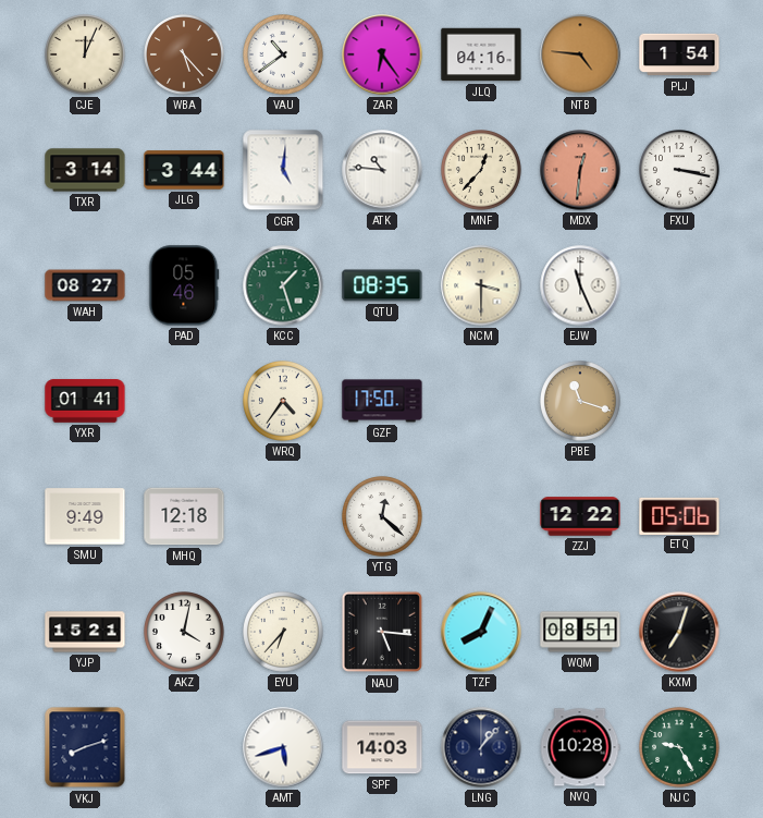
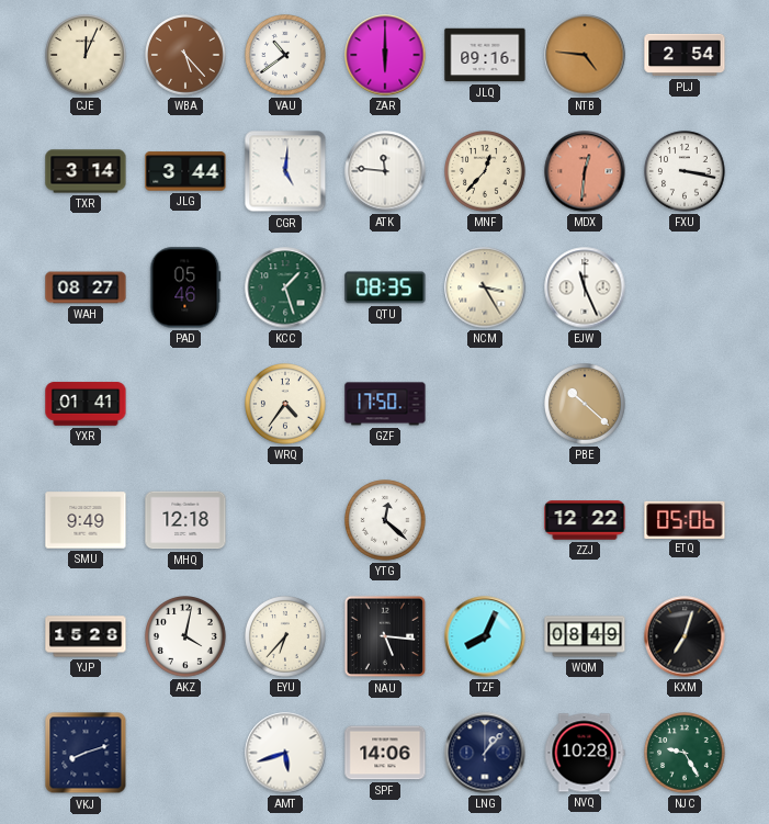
ZAR: 6:24 -> 6:00 (385, 55)
JLQ: 04:16 -> 09:16 (485, 55)
PLJ: 1:54 -> 2:54 (685, 55)
ATK: 10:46 -> 11:46 (385, 171)
NCM: 3:30 -> 3:25 (485, 287)
PBE: 11:18 -> 10:22 (586, 405)
YJP: 15:21 -> 15:28 (86, 636)
WQM: 08:51 -> 08:49 (585, 636)
SPF: 14:03 -> 14:06 (385, 753)
